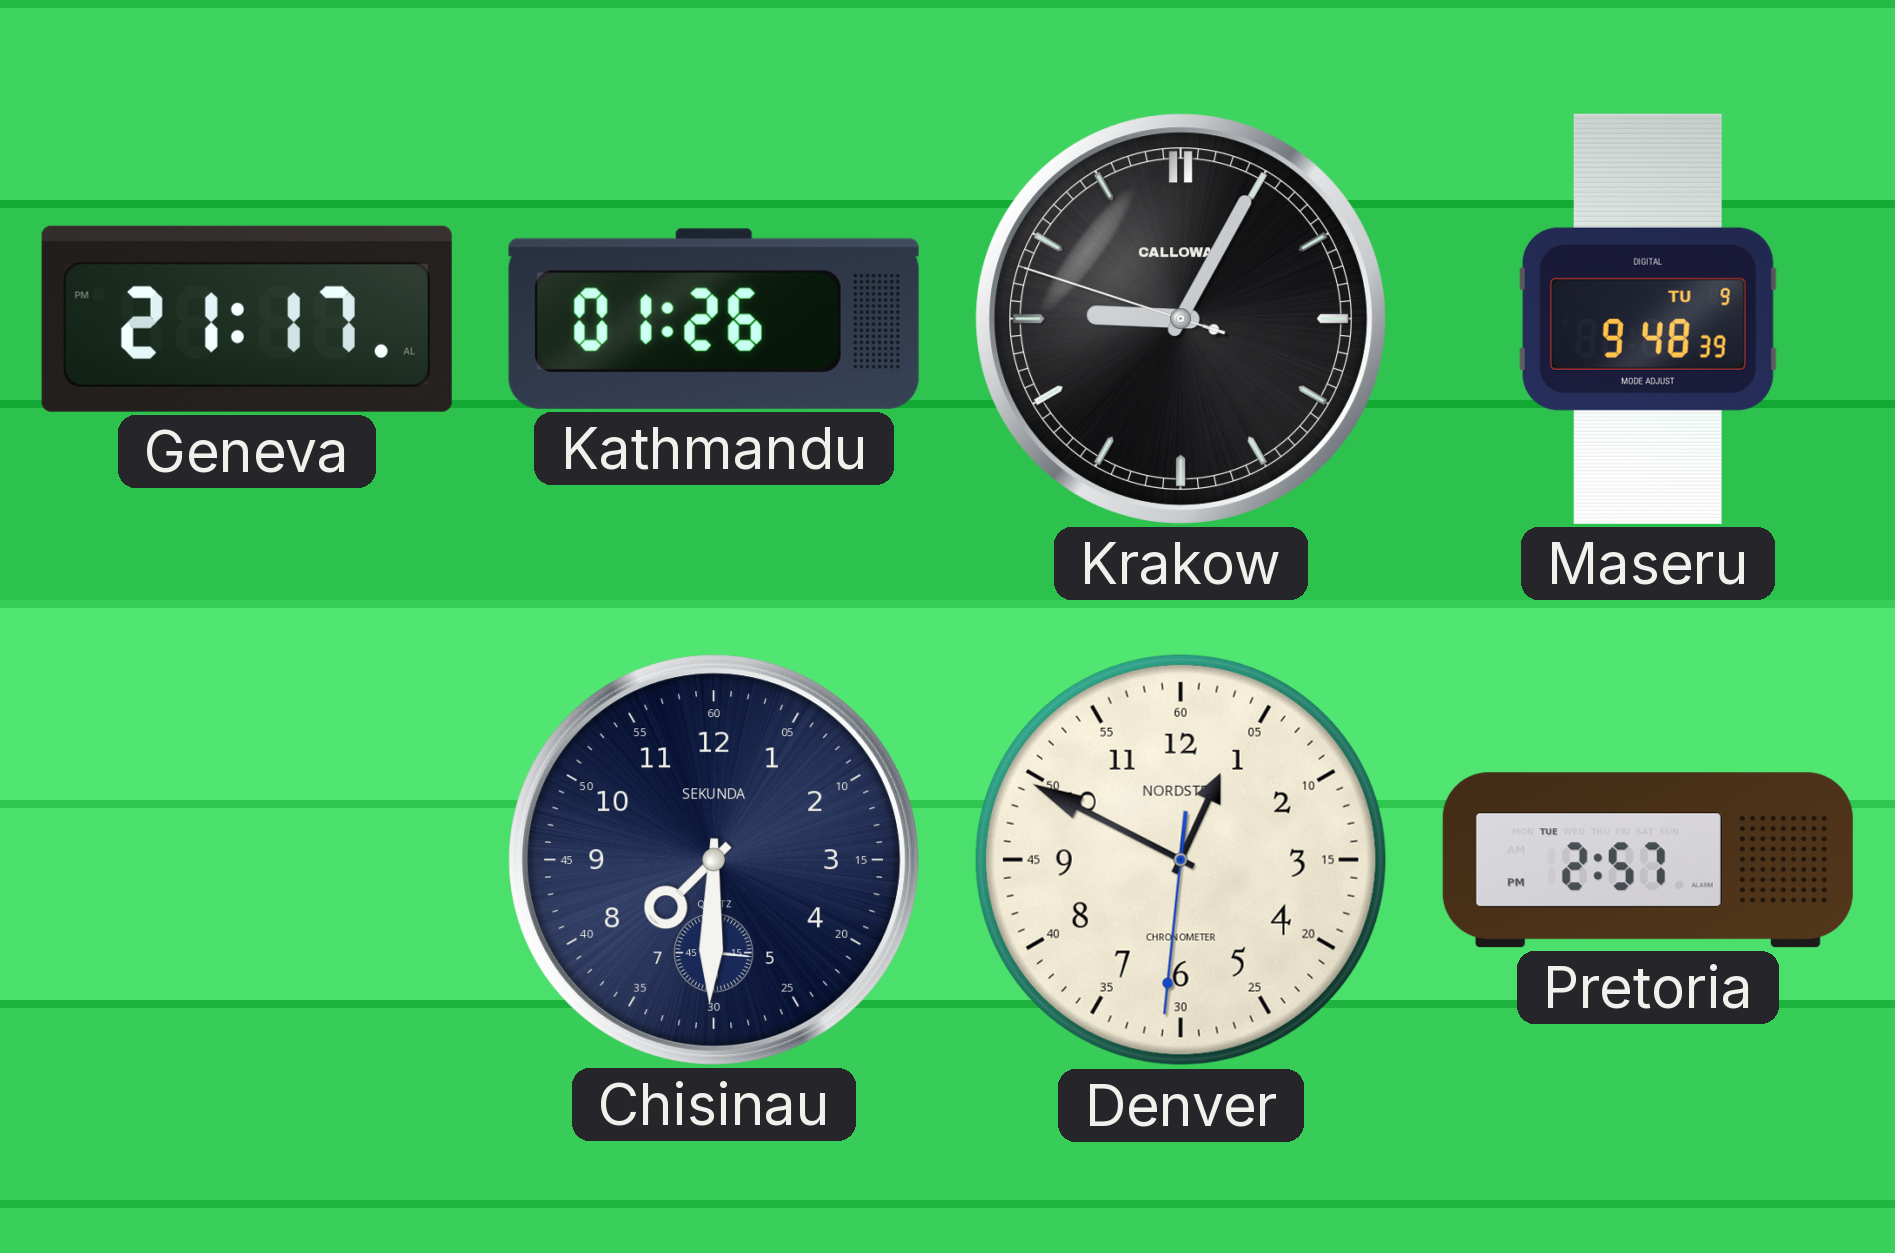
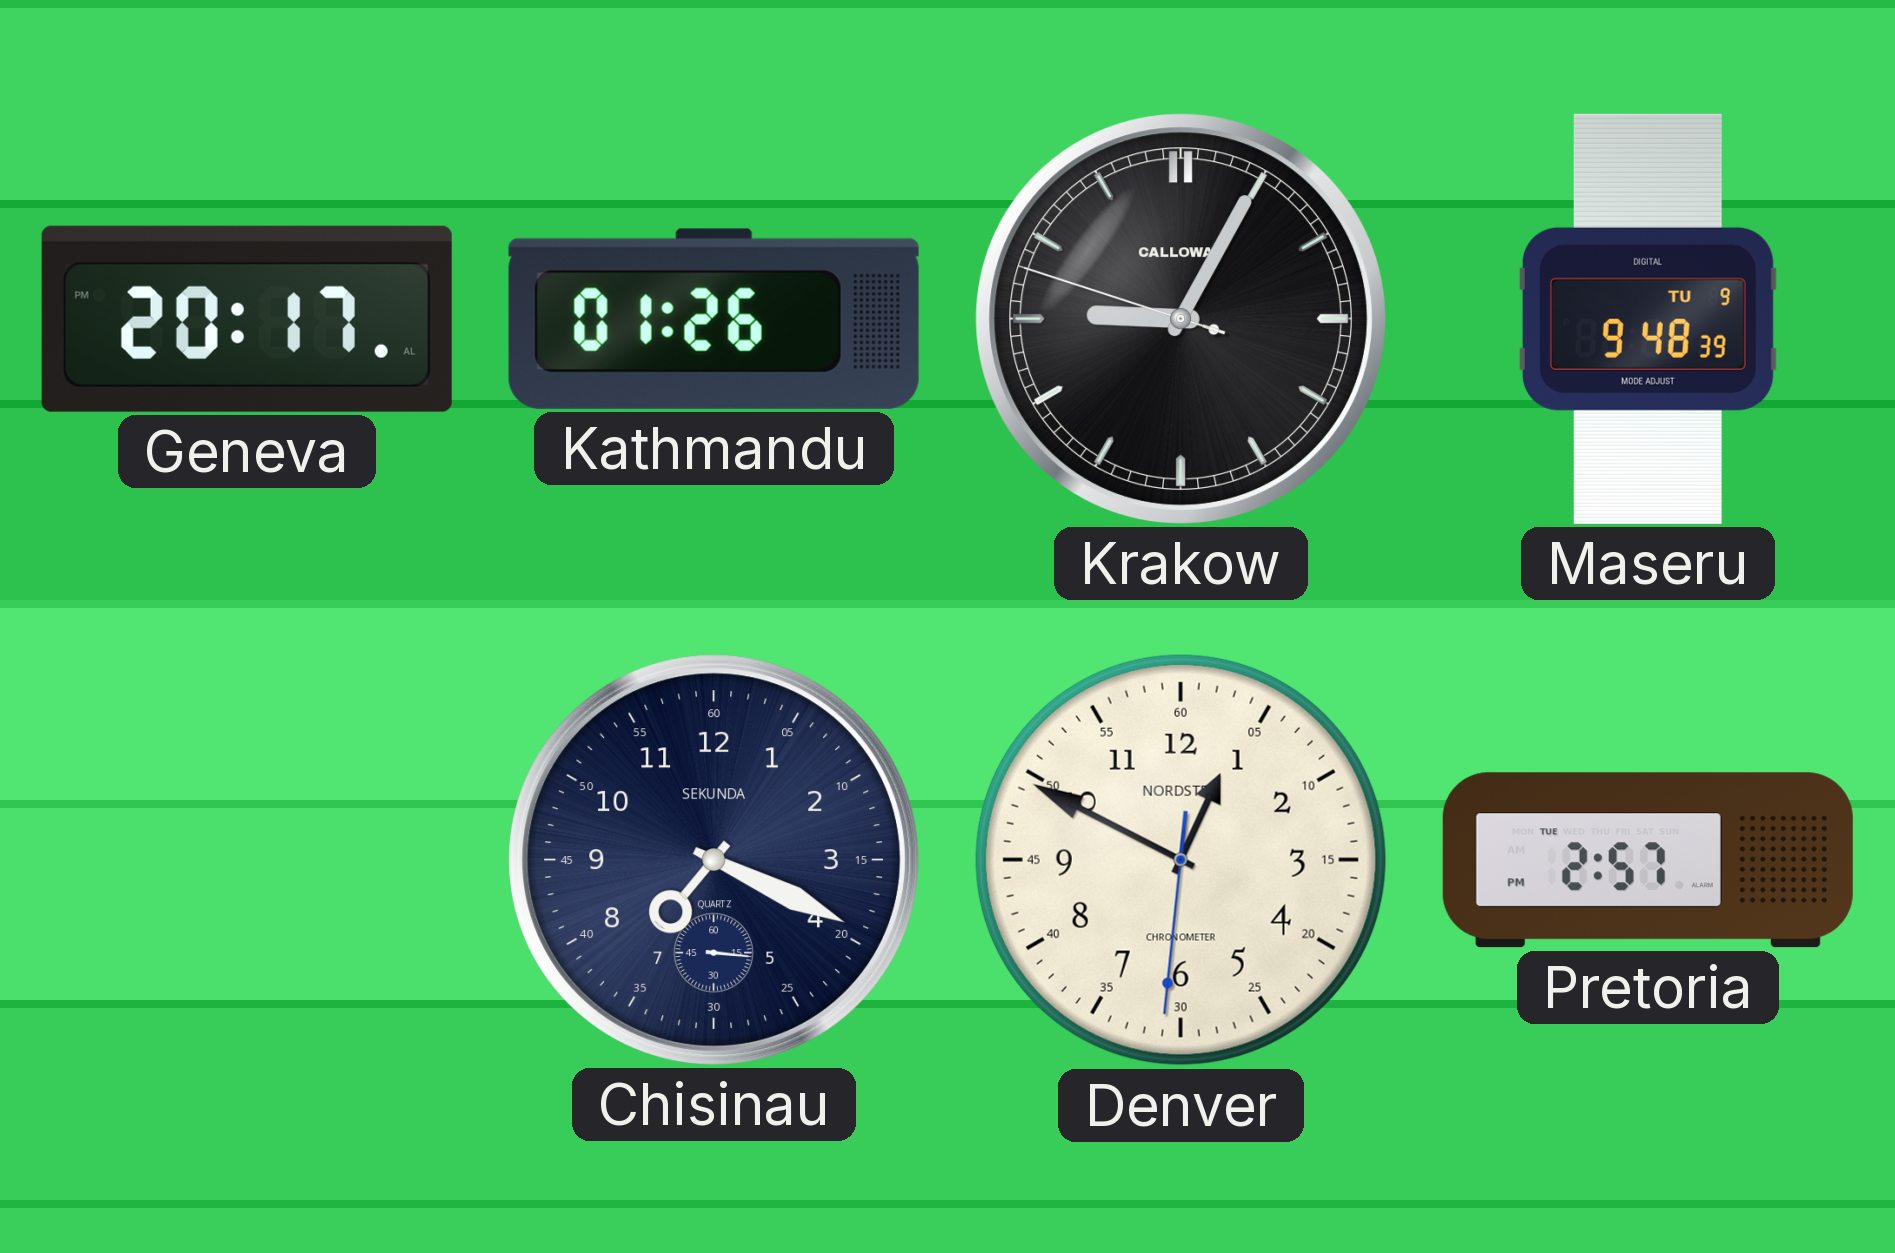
Geneva: 21:17 -> 20:17 (247, 319)
Chisinau: 7:30 -> 7:19 (714, 860)
